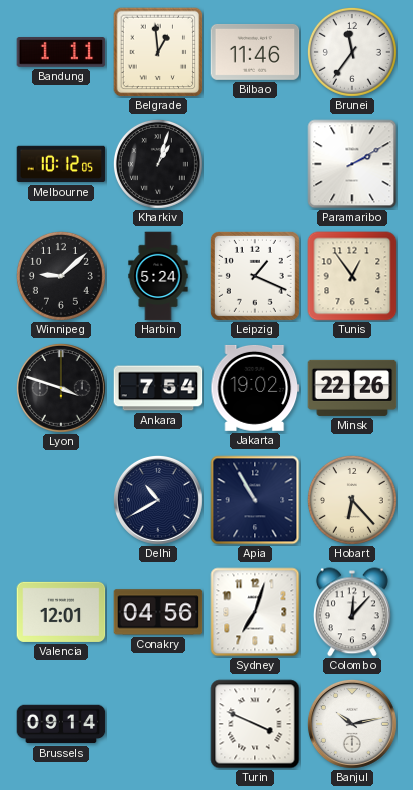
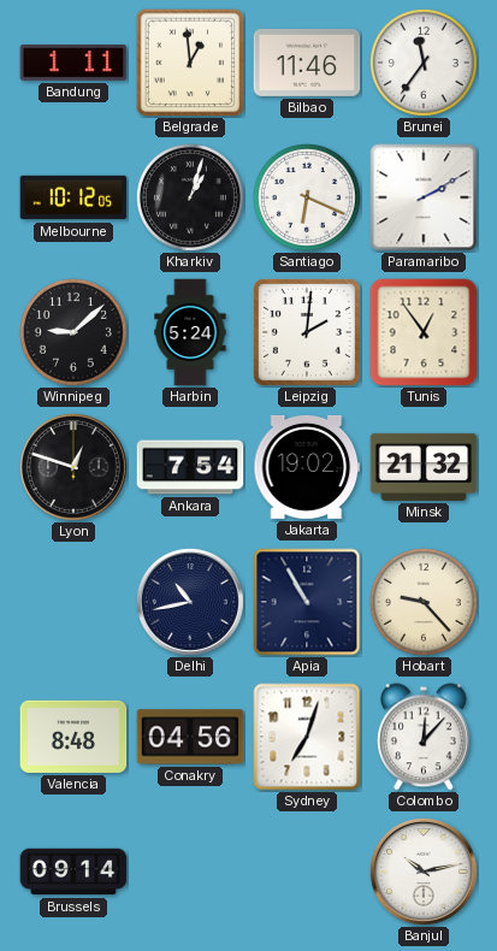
Santiago: none -> 6:19 (307, 197)
Leipzig: 1:19 -> 2:01 (307, 332)
Lyon: 3:48 -> 12:48 (73, 467)
Minsk: 22:26 -> 21:32 (424, 467)
Delhi: 10:40 -> 10:43 (190, 602)
Hobart: 6:23 -> 9:23 (424, 602)
Valencia: 12:01 -> 8:48 (73, 737)
Turin: 3:49 -> none (255, 724)
